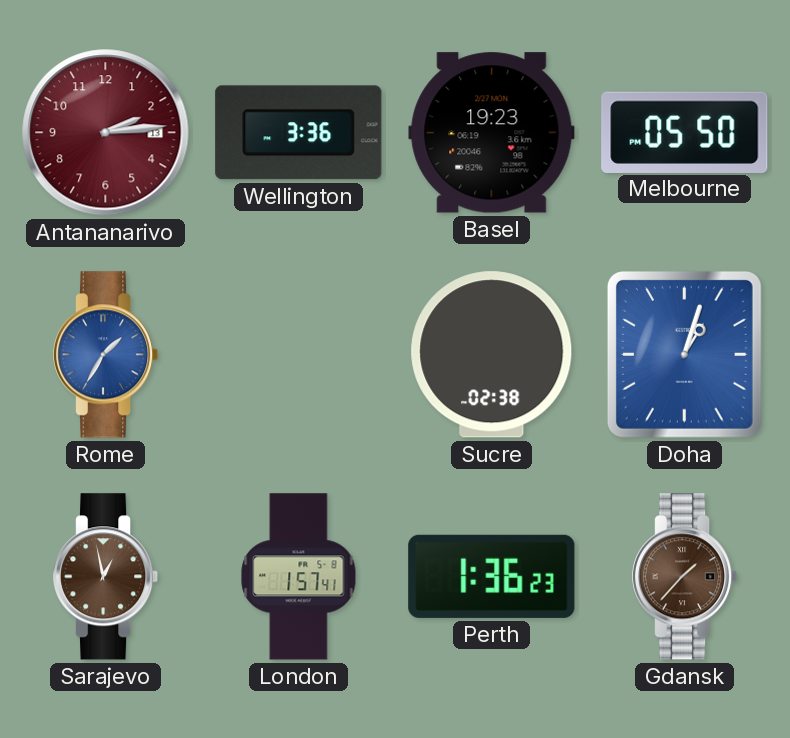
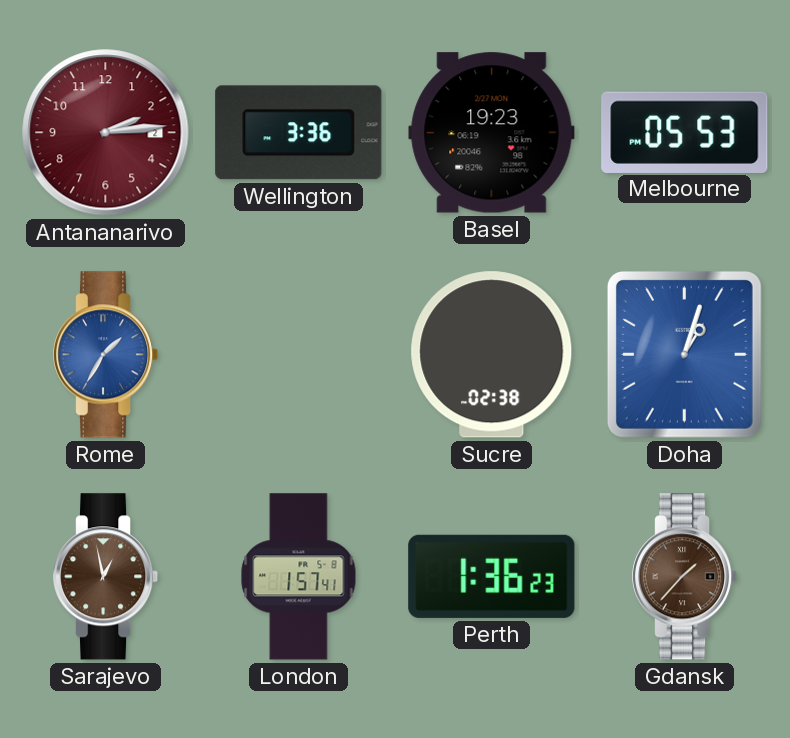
Antananarivo date: 13 -> 2 (106, 133)
Melbourne: 05:50 -> 05:53 (685, 132)
